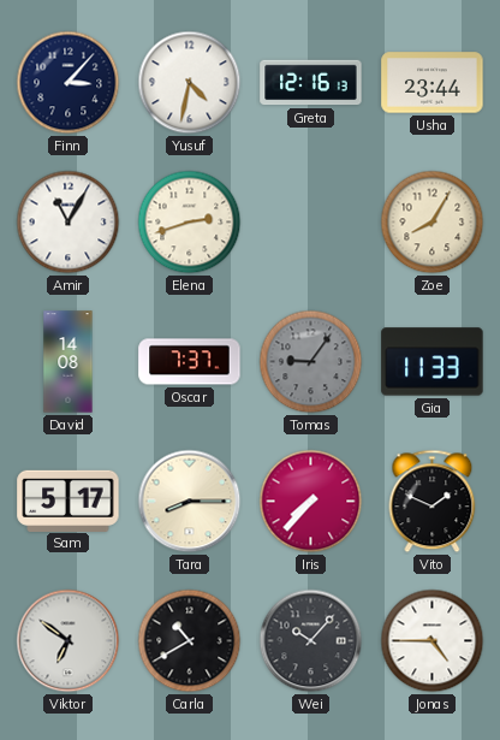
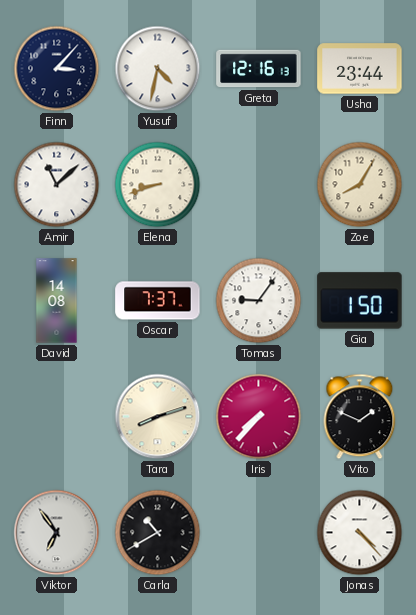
Amir: 11:05 -> 11:08 (57, 185)
Elena: 2:42 -> 8:42 (158, 185)
Tomas dial: grey -> white (259, 301)
Gia: 11:33 -> 1:50 (360, 301)
Sam: 5:17 -> none (69, 501)
Tara: 8:15 -> 8:12 (158, 417)
Viktor: 6:51 -> 6:54 (57, 533)
Wei: 10:07 -> none (311, 641)
Jonas: 4:45 -> 4:23 (360, 533)
